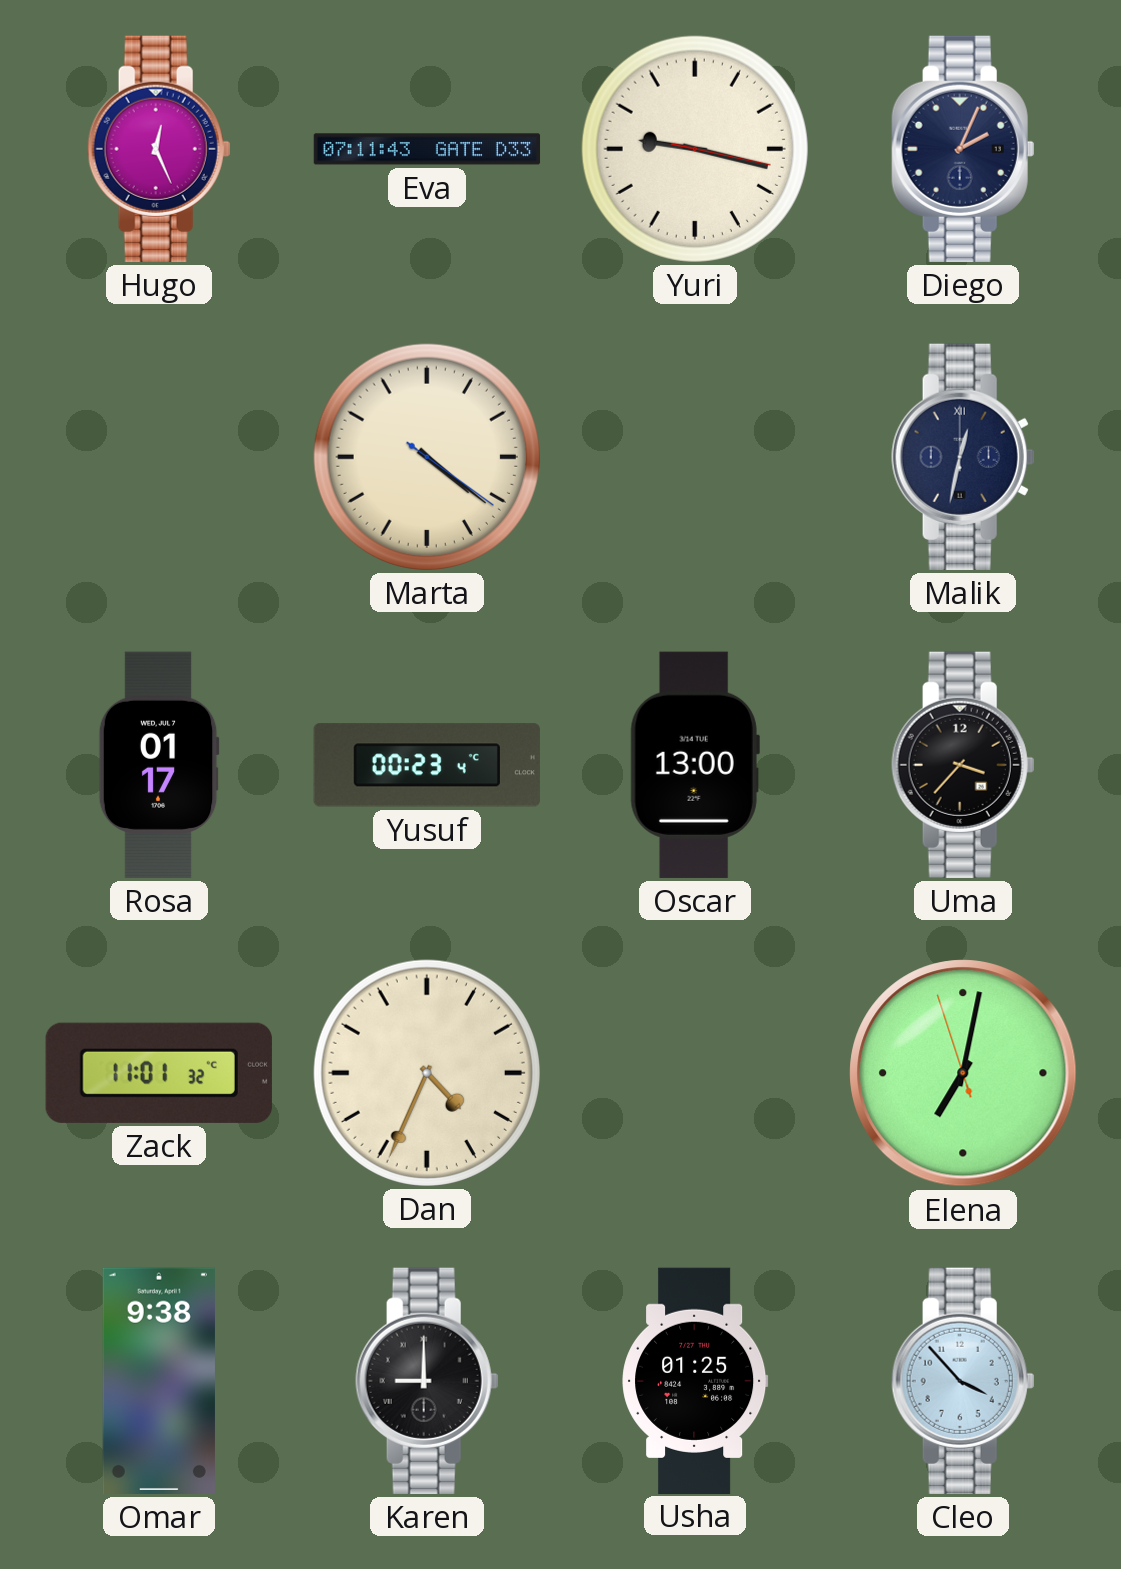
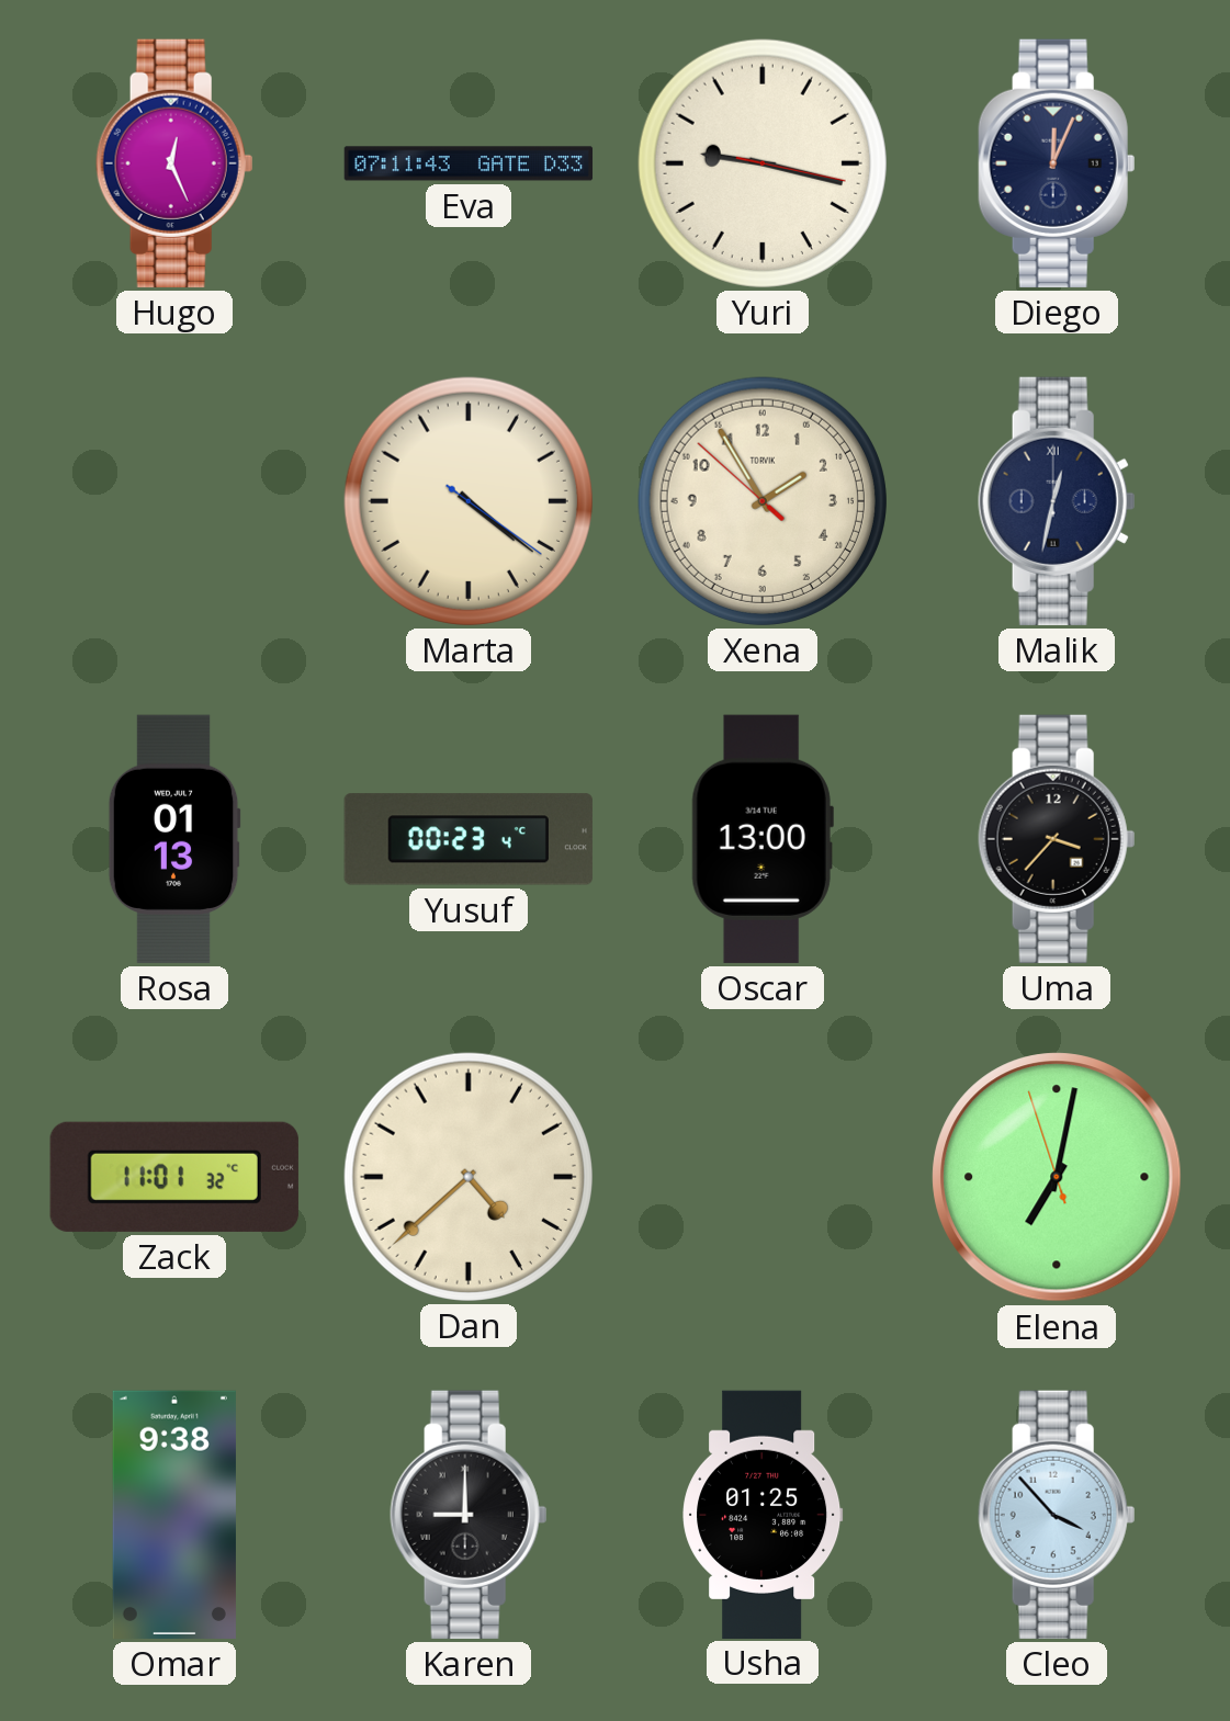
Diego: 2:04 -> 12:04 (1057, 163)
Xena: none -> 1:54 (763, 501)
Rosa: 01:17 -> 01:13 (174, 839)
Dan: 4:34 -> 4:38 (469, 1177)
